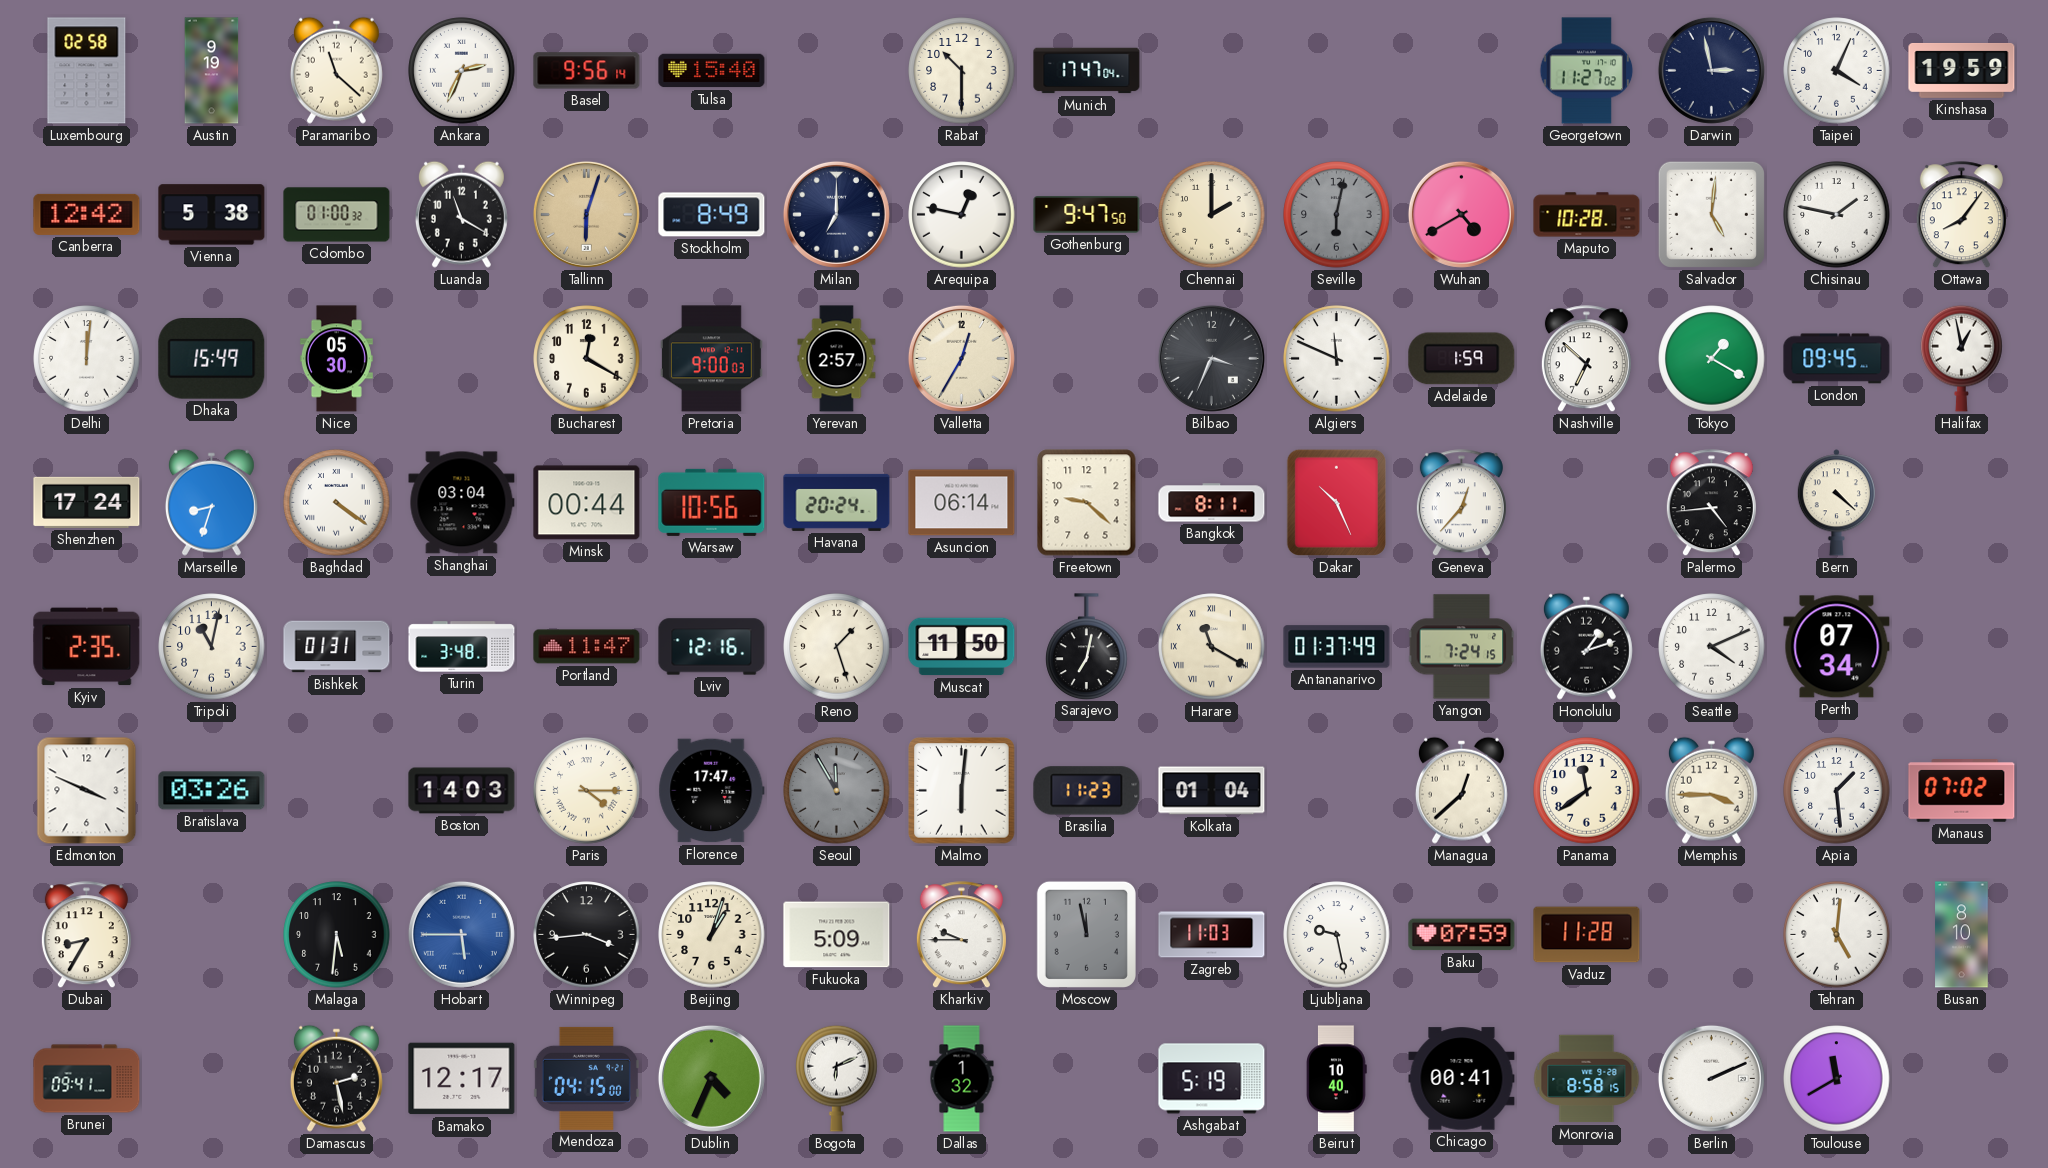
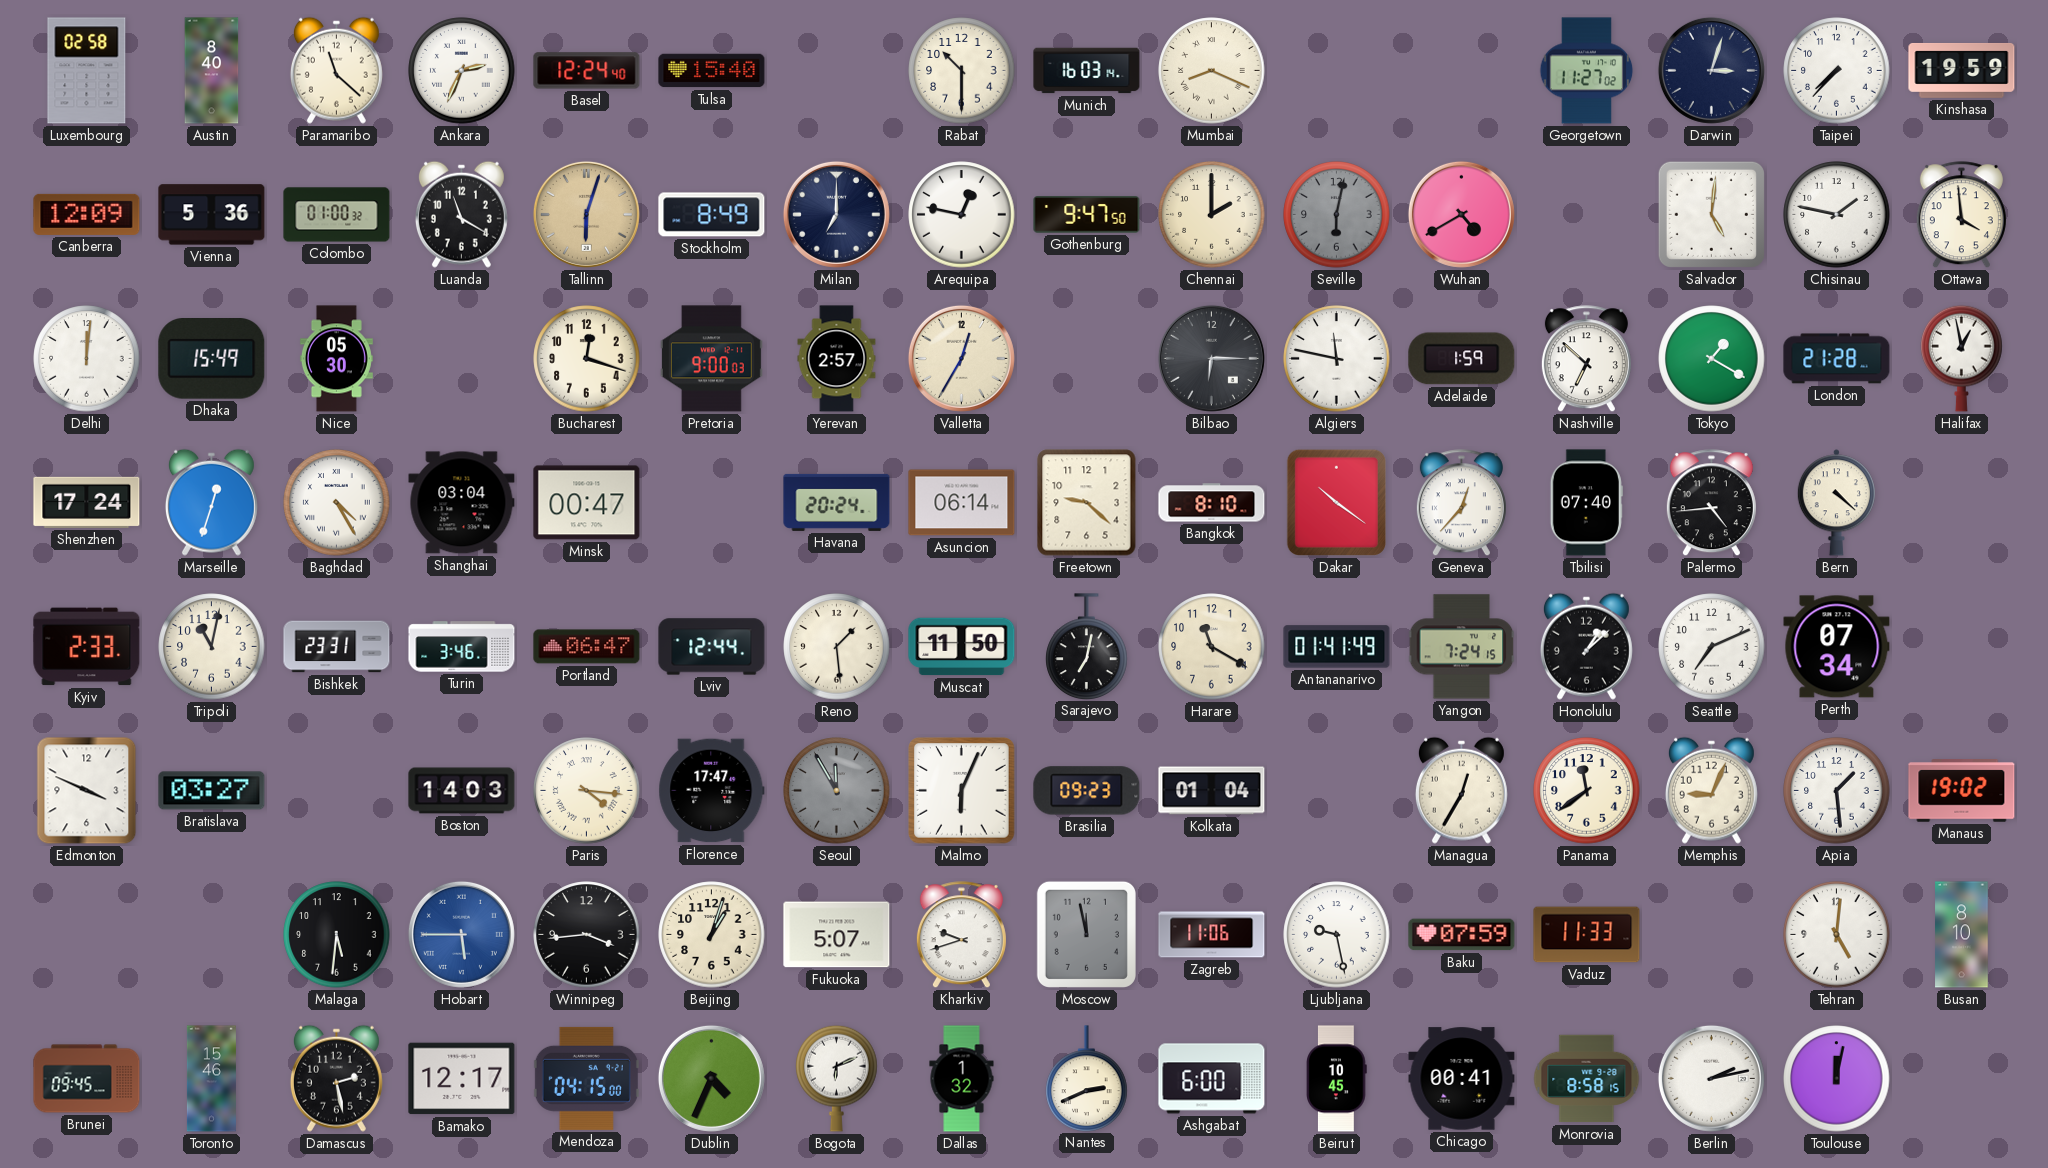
Austin: 9:19 -> 8:40 (212, 71)
Basel: 9:56 -> 12:24 (587, 71)
Munich: 17:47 -> 16:03 (1087, 71)
Mumbai: none -> 8:19 (1212, 71)
Darwin: 2:58 -> 3:03 (1711, 70)
Taipei: 4:04 -> 7:37 (1837, 71)
Canberra: 12:42 -> 12:09 (87, 214)
Vienna: 5:38 -> 5:36 (212, 215)
Maputo: 10:28 -> none (1587, 215)
Ottawa: 8:06 -> 3:59 (1961, 215)
Bucharest: 12:20 -> 12:18 (587, 359)
Bilbao: 3:34 -> 6:15 (1211, 358)
Algiers: 11:49 -> 11:47 (1337, 359)
London: 09:45 -> 21:28 (1837, 359)
Marseille: 8:33 -> 12:33 (211, 502)
Baghdad: 4:21 -> 4:25 (337, 503)
Minsk: 00:44 -> 00:47 (587, 503)
Warsaw: 10:56 -> none (712, 502)
Bangkok: 8:11 -> 8:10 (1212, 503)
Dakar: 10:26 -> 10:21 (1336, 502)
Tbilisi: none -> 07:40 (1586, 503)
Kyiv: 2:35 -> 2:33 (87, 647)
Bishkek: 01:31 -> 23:31 (337, 647)
Turin: 3:48 -> 3:46 (462, 647)
Portland: 11:47 -> 06:47 (587, 647)
Lviv: 12:16 -> 12:44 (712, 647)
Reno: 1:27 -> 1:29 (837, 647)
Harare numerals: Roman -> Arabic (1212, 647)
Antananarivo: 01:37 -> 01:41 (1337, 647)
Honolulu: 1:12 -> 1:08 (1586, 646)
Seattle: 4:11 -> 7:11 (1712, 647)
Bratislava: 03:26 -> 03:27 (212, 791)
Paris: 4:15 -> 4:16 (587, 791)
Malmo: 6:01 -> 6:04 (962, 791)
Brasilia: 11:23 -> 09:23 (1087, 791)
Managua: 12:38 -> 12:35 (1461, 790)
Memphis: 3:45 -> 9:04 (1711, 790)
Manaus: 07:02 -> 19:02 (1962, 791)
Dubai: 8:35 -> none (86, 935)
Fukuoka: 5:09 -> 5:07 (837, 935)
Kharkiv: 9:45 -> 9:42 (961, 935)
Zagreb: 11:03 -> 11:06 (1212, 935)
Vaduz: 11:28 -> 11:33 (1587, 935)
Brunei: 09:41 -> 09:45 (87, 1079)
Toronto: none -> 15:46 (211, 1079)
Nantes: none -> 2:41 (1087, 1078)
Ashgabat: 5:19 -> 6:00 (1212, 1079)
Beirut: 10:40 -> 10:45 (1337, 1079)
Berlin: 2:11 -> 2:13 (1711, 1078)
Toulouse: 11:40 -> 12:02 (1837, 1079)
